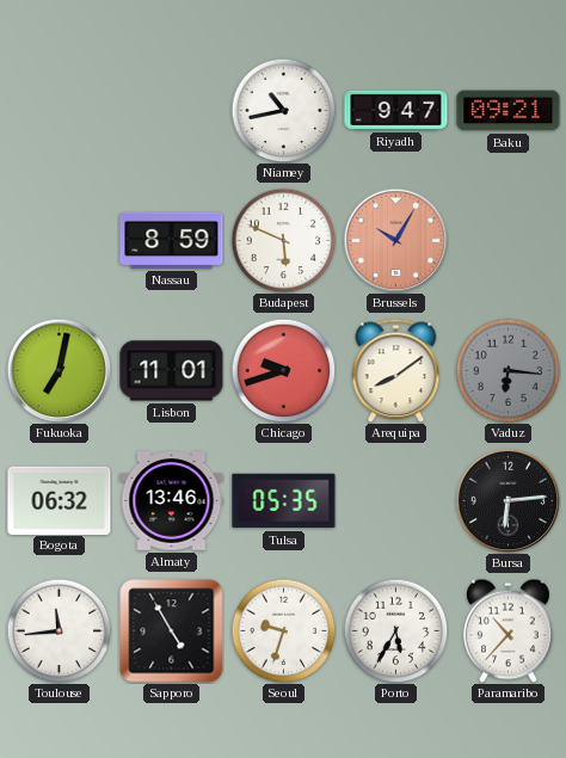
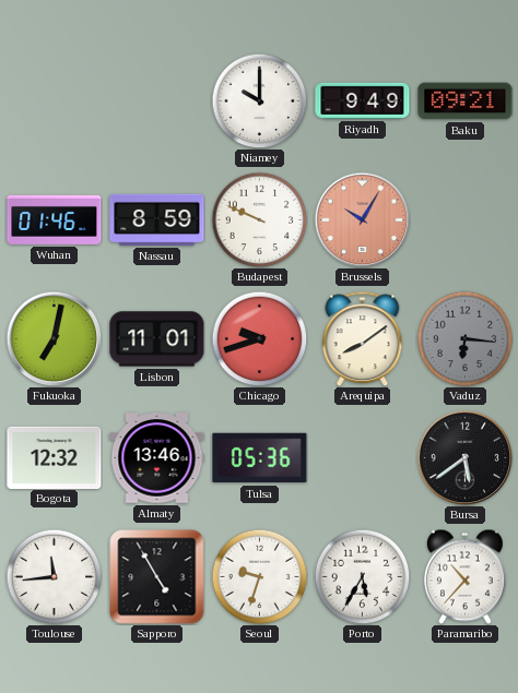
Niamey: 10:43 -> 10:00 (259, 100)
Riyadh: 9:47 -> 9:49 (363, 100)
Wuhan: none -> 01:46 (55, 219)
Budapest: 5:49 -> 9:49 (259, 219)
Bogota: 06:32 -> 12:32 (55, 457)
Tulsa: 05:35 -> 05:36 (260, 458)
Bursa: 6:14 -> 5:39 (464, 457)
